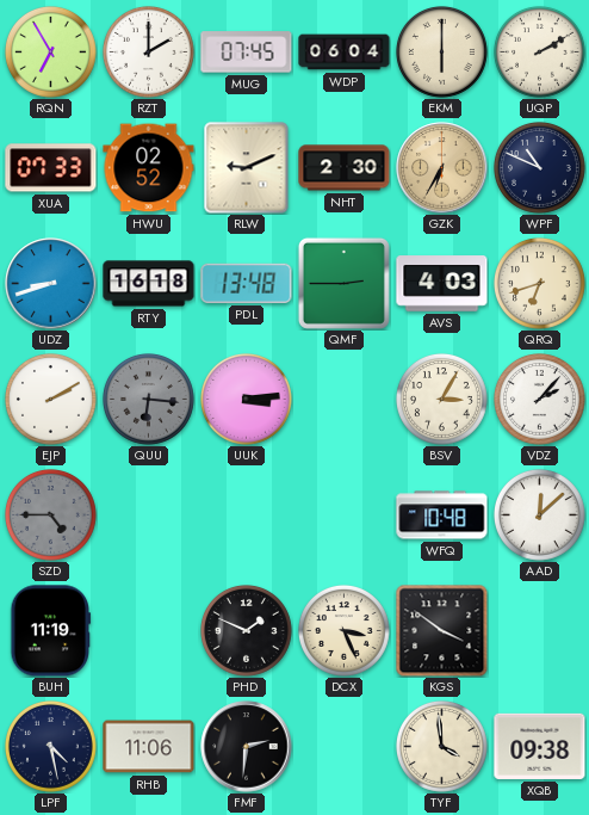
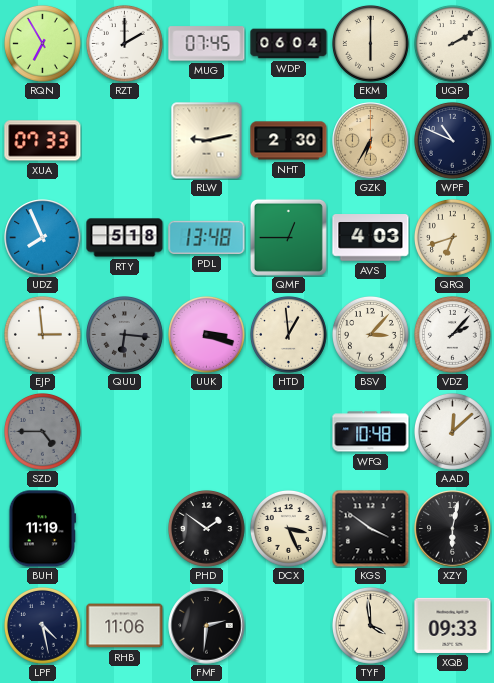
HWU: 02:52 -> none (149, 168)
RLW: 9:11 -> 9:13 (207, 141)
UDZ: 8:42 -> 7:56 (43, 238)
RTY: 16:18 -> 5:18 (125, 238)
QMF: 2:45 -> 12:45 (288, 237)
EJP: 2:10 -> 2:59 (43, 335)
UUK: 3:14 -> 3:18 (207, 335)
HTD: none -> 12:59 (289, 335)
BSV: 3:05 -> 3:07 (371, 335)
PHD: 1:49 -> 1:51 (207, 529)
XZY: none -> 6:02 (453, 529)
XQB: 09:38 -> 09:33 (453, 625)
